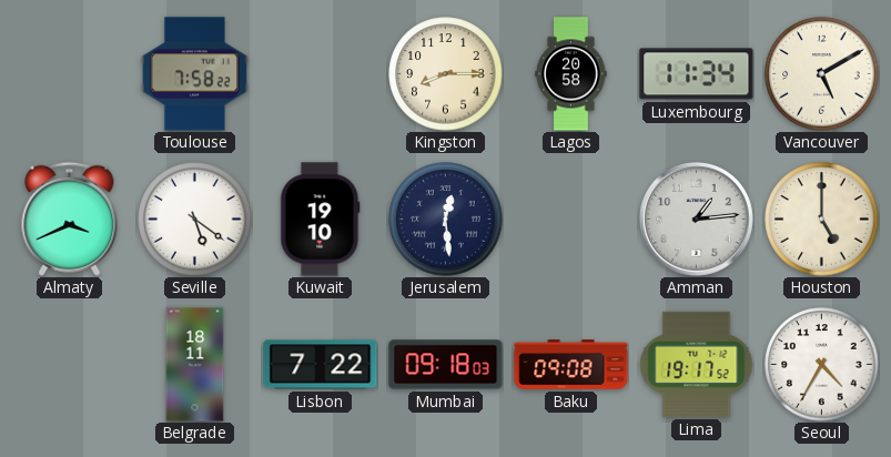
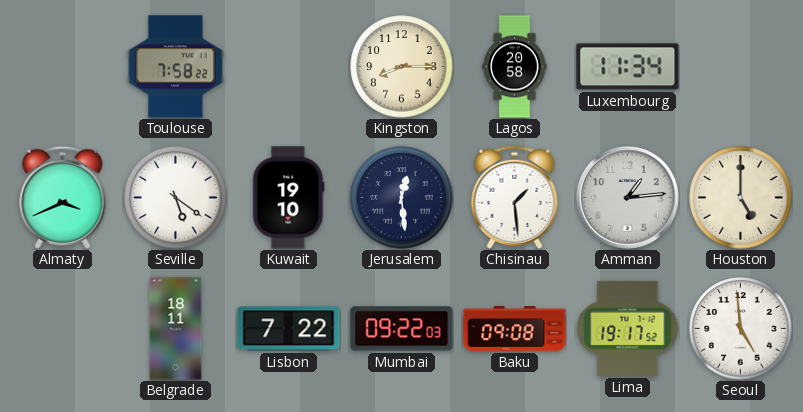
Vancouver: 5:10 -> none (822, 74)
Chisinau: none -> 1:29 (515, 197)
Mumbai: 09:18 -> 09:22 (402, 329)
Seoul: 4:35 -> 4:59 (741, 329)
